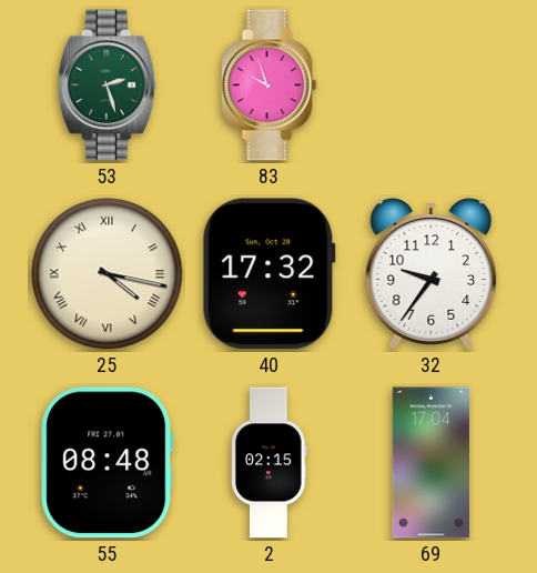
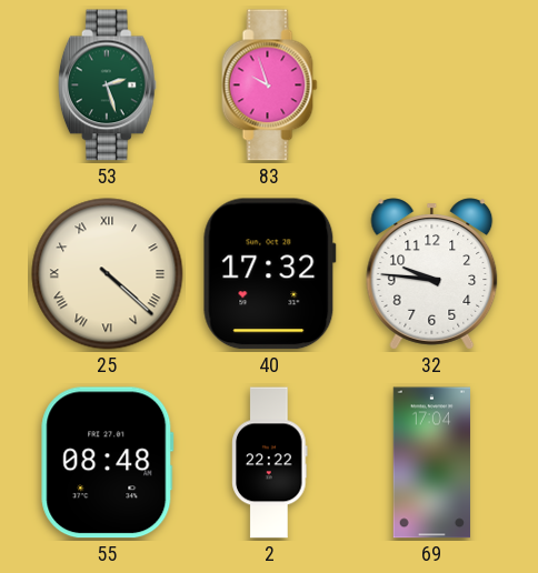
25: 4:17 -> 4:22 (108, 274)
32: 9:36 -> 9:46 (432, 274)
2: 02:15 -> 22:22 (270, 463)
